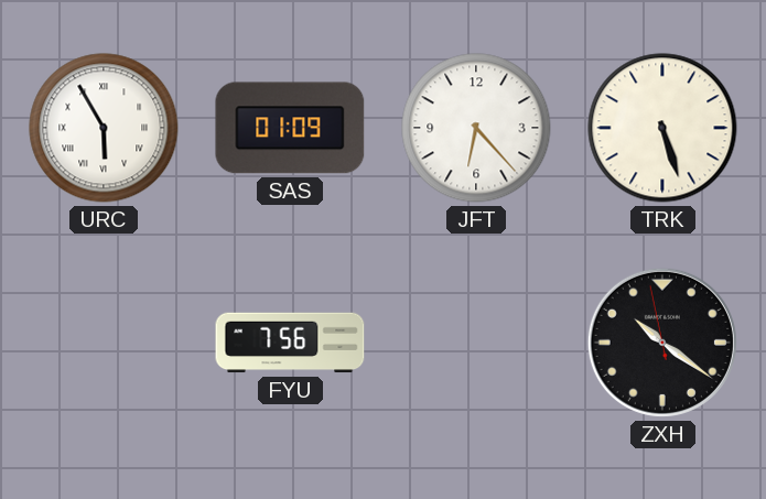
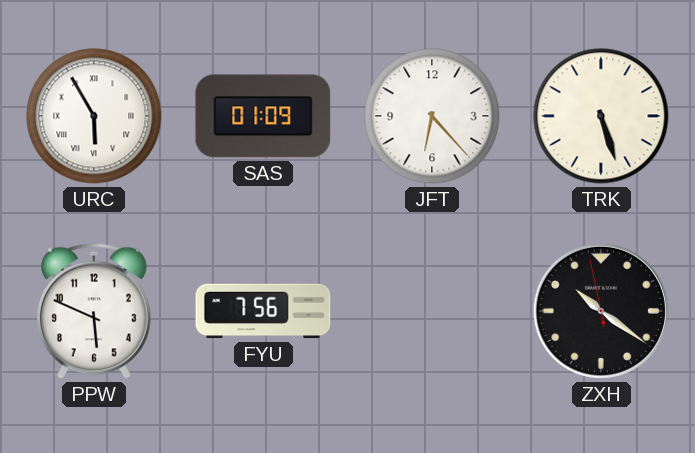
PPW: none -> 5:49 (94, 311)
